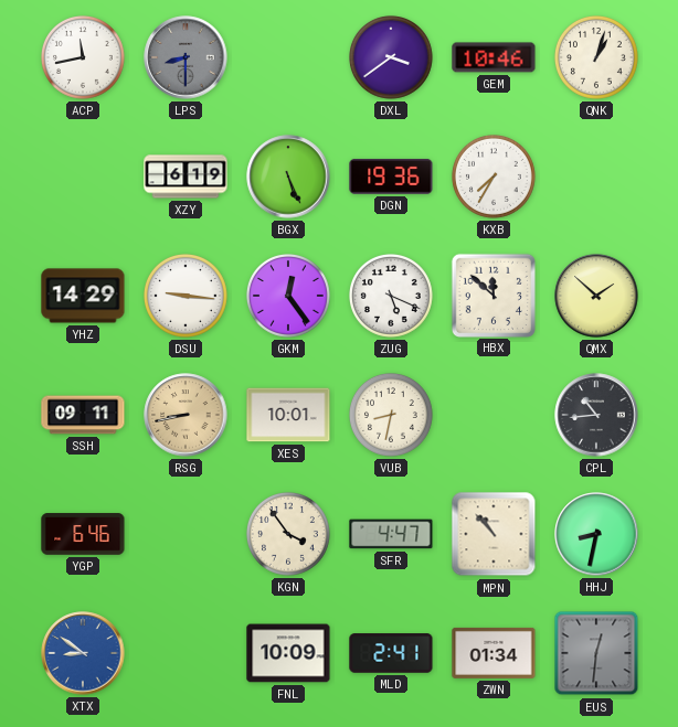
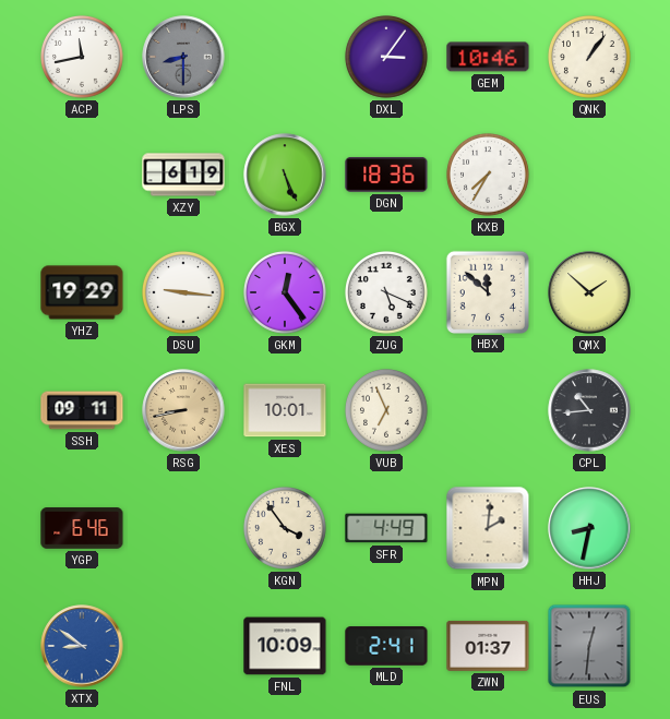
DXL: 3:39 -> 3:06 (387, 58)
QNK: 1:03 -> 1:06 (590, 58)
DGN: 19:36 -> 18:36 (386, 175)
YHZ: 14:29 -> 19:29 (82, 292)
VUB: 8:32 -> 6:56 (387, 411)
SFR: 4:47 -> 4:49 (386, 528)
MPN: 10:53 -> 2:01 (488, 528)
ZWN: 01:34 -> 01:37 (488, 646)
